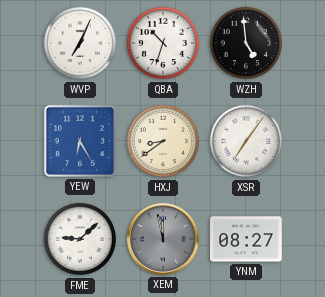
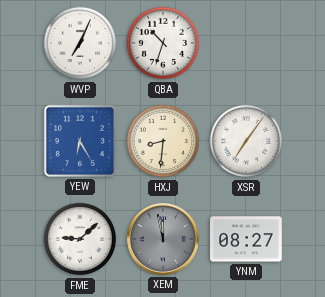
WZH: 4:59 -> none (246, 43)
HXJ: 8:39 -> 8:31 (163, 141)
